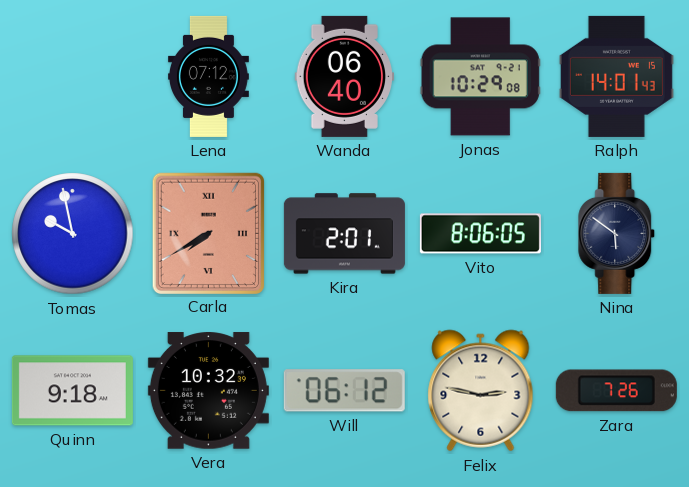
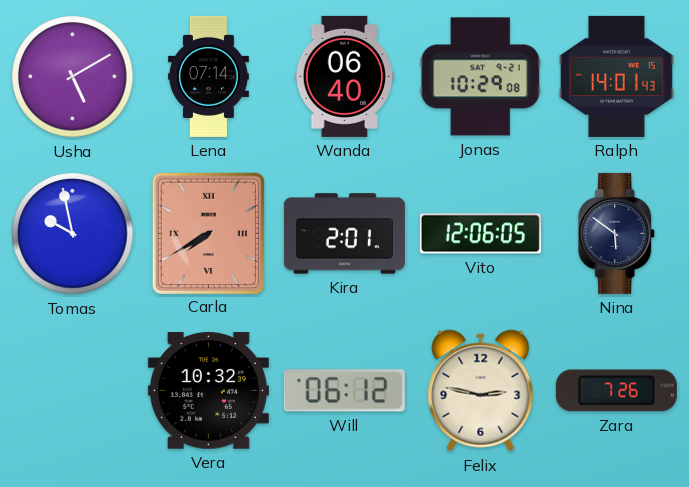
Usha: none -> 5:10 (73, 77)
Lena: 07:12 -> 07:14 (208, 76)
Vito: 8:06 -> 12:06 (480, 234)
Quinn: 9:18 -> none (72, 391)
